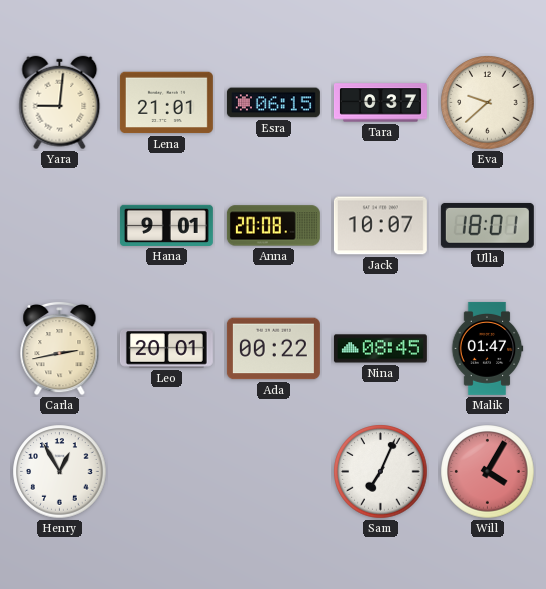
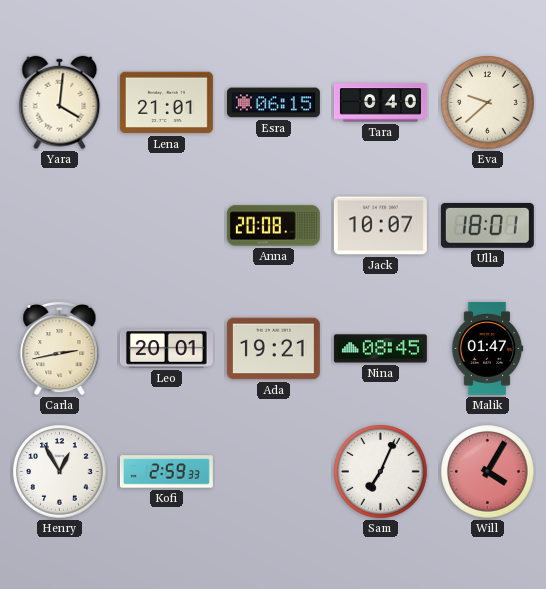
Yara: 9:01 -> 4:01 (60, 103)
Tara: 0:37 -> 0:40 (380, 103)
Hana: 9:01 -> none (166, 225)
Ada: 00:22 -> 19:21 (273, 349)
Kofi: none -> 2:59 (166, 472)
